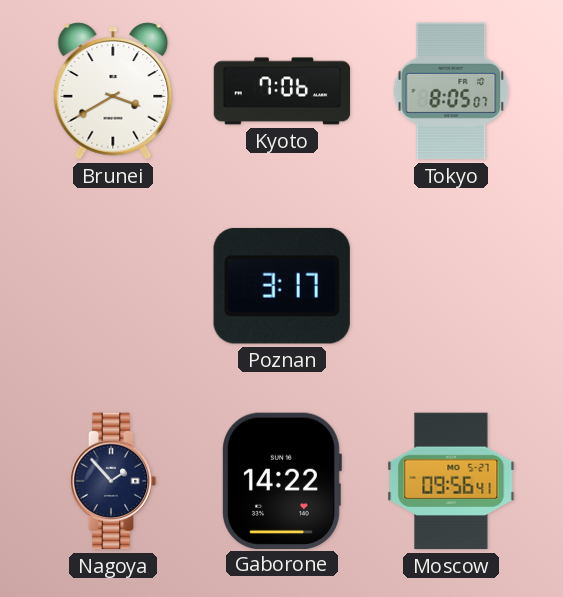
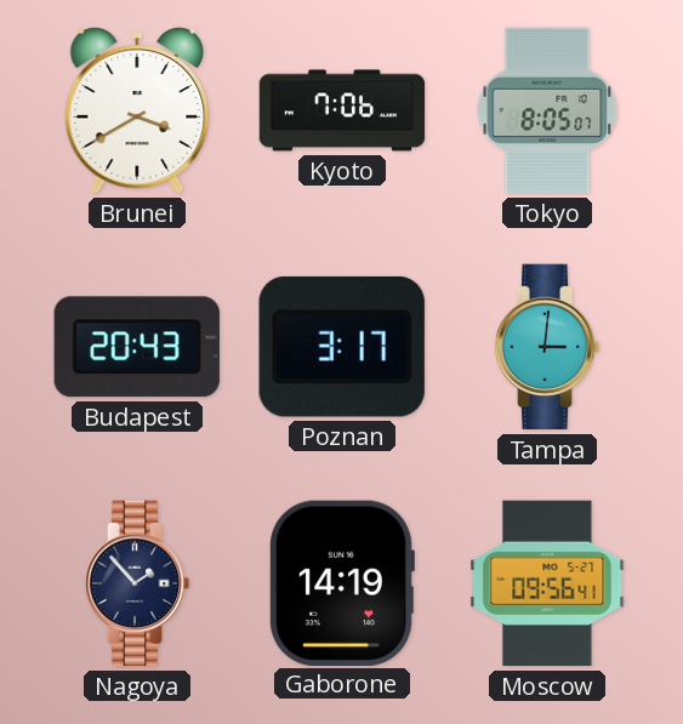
Budapest: none -> 20:43 (137, 347)
Tampa: none -> 3:01 (547, 347)
Gaborone: 14:22 -> 14:19 (342, 582)
